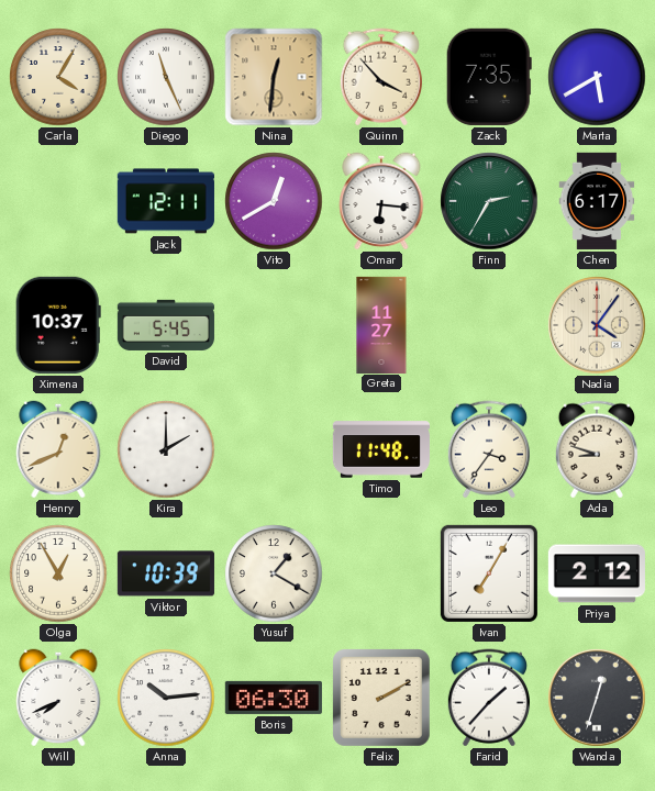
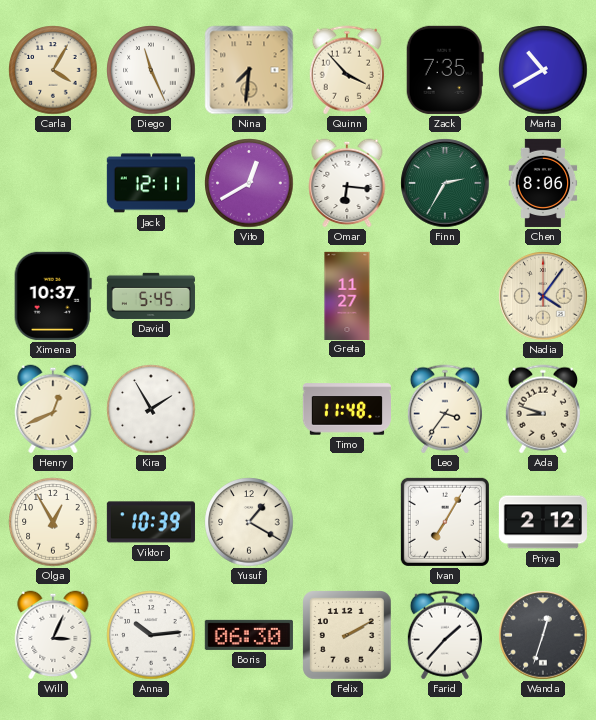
Nina: 12:31 -> 7:31 (249, 70)
Marta: 5:40 -> 10:40 (543, 70)
Chen: 6:17 -> 8:06 (543, 183)
Kira: 2:00 -> 1:55 (151, 409)
Will: 7:41 -> 3:04 (53, 635)
